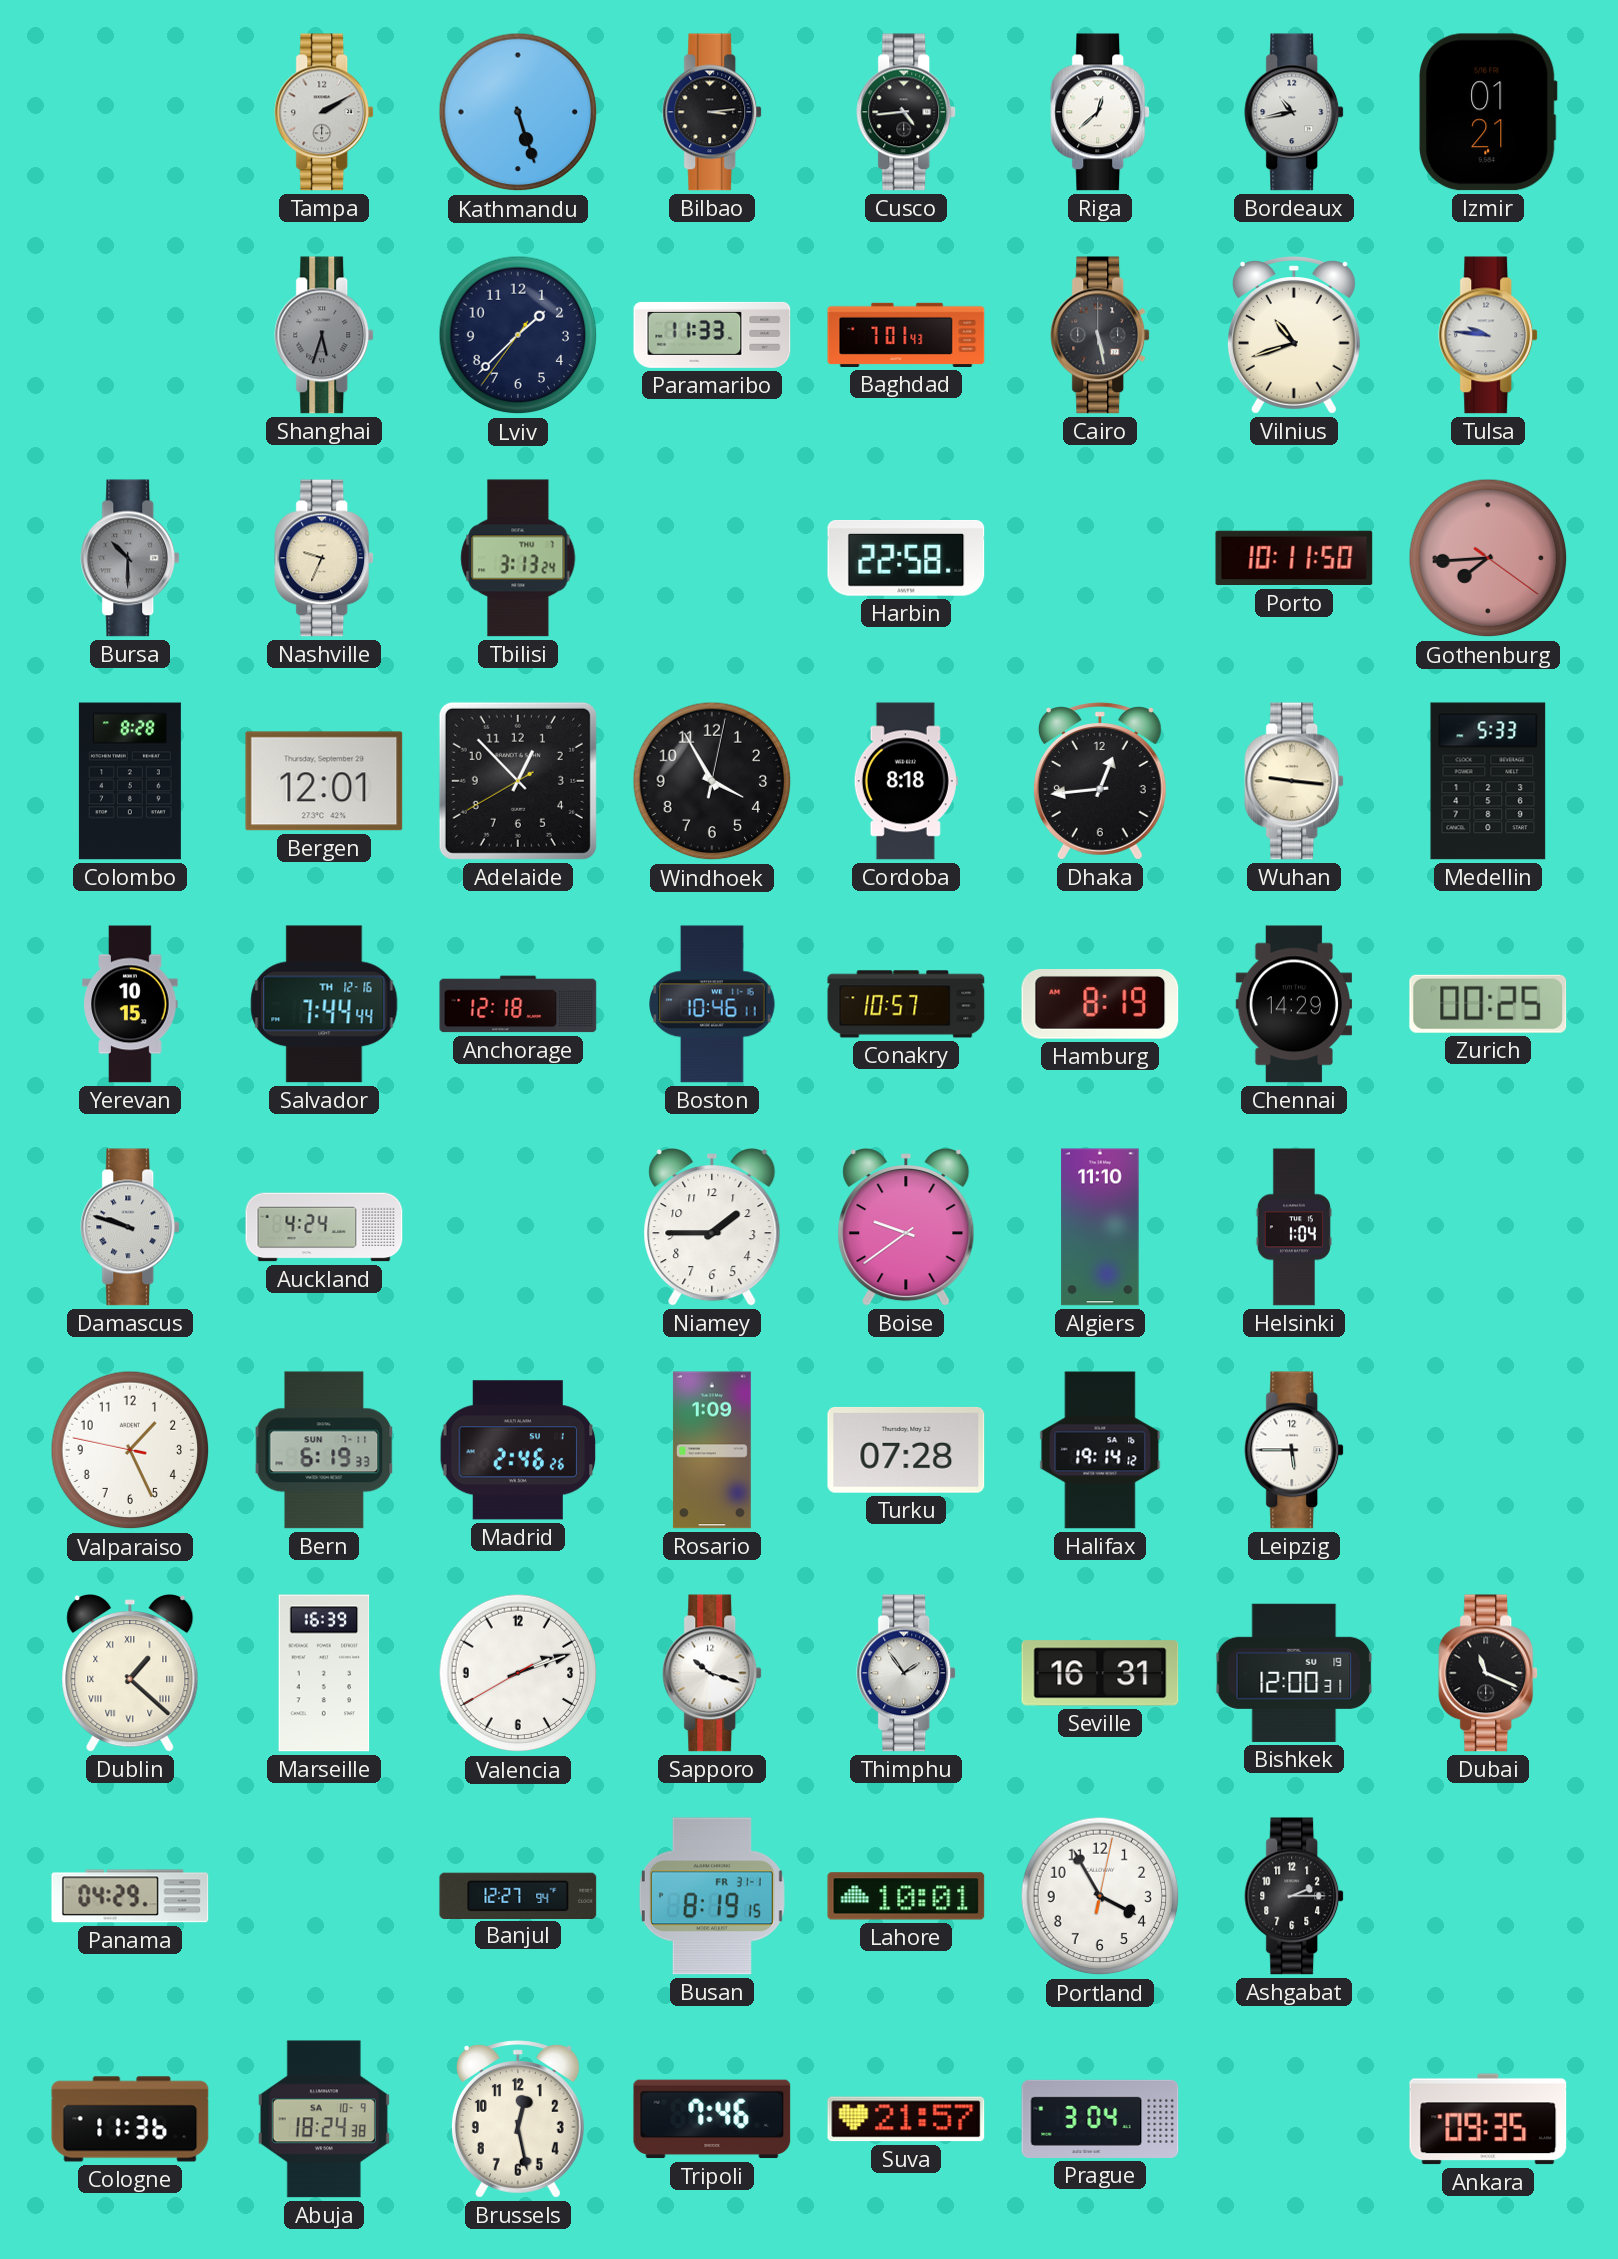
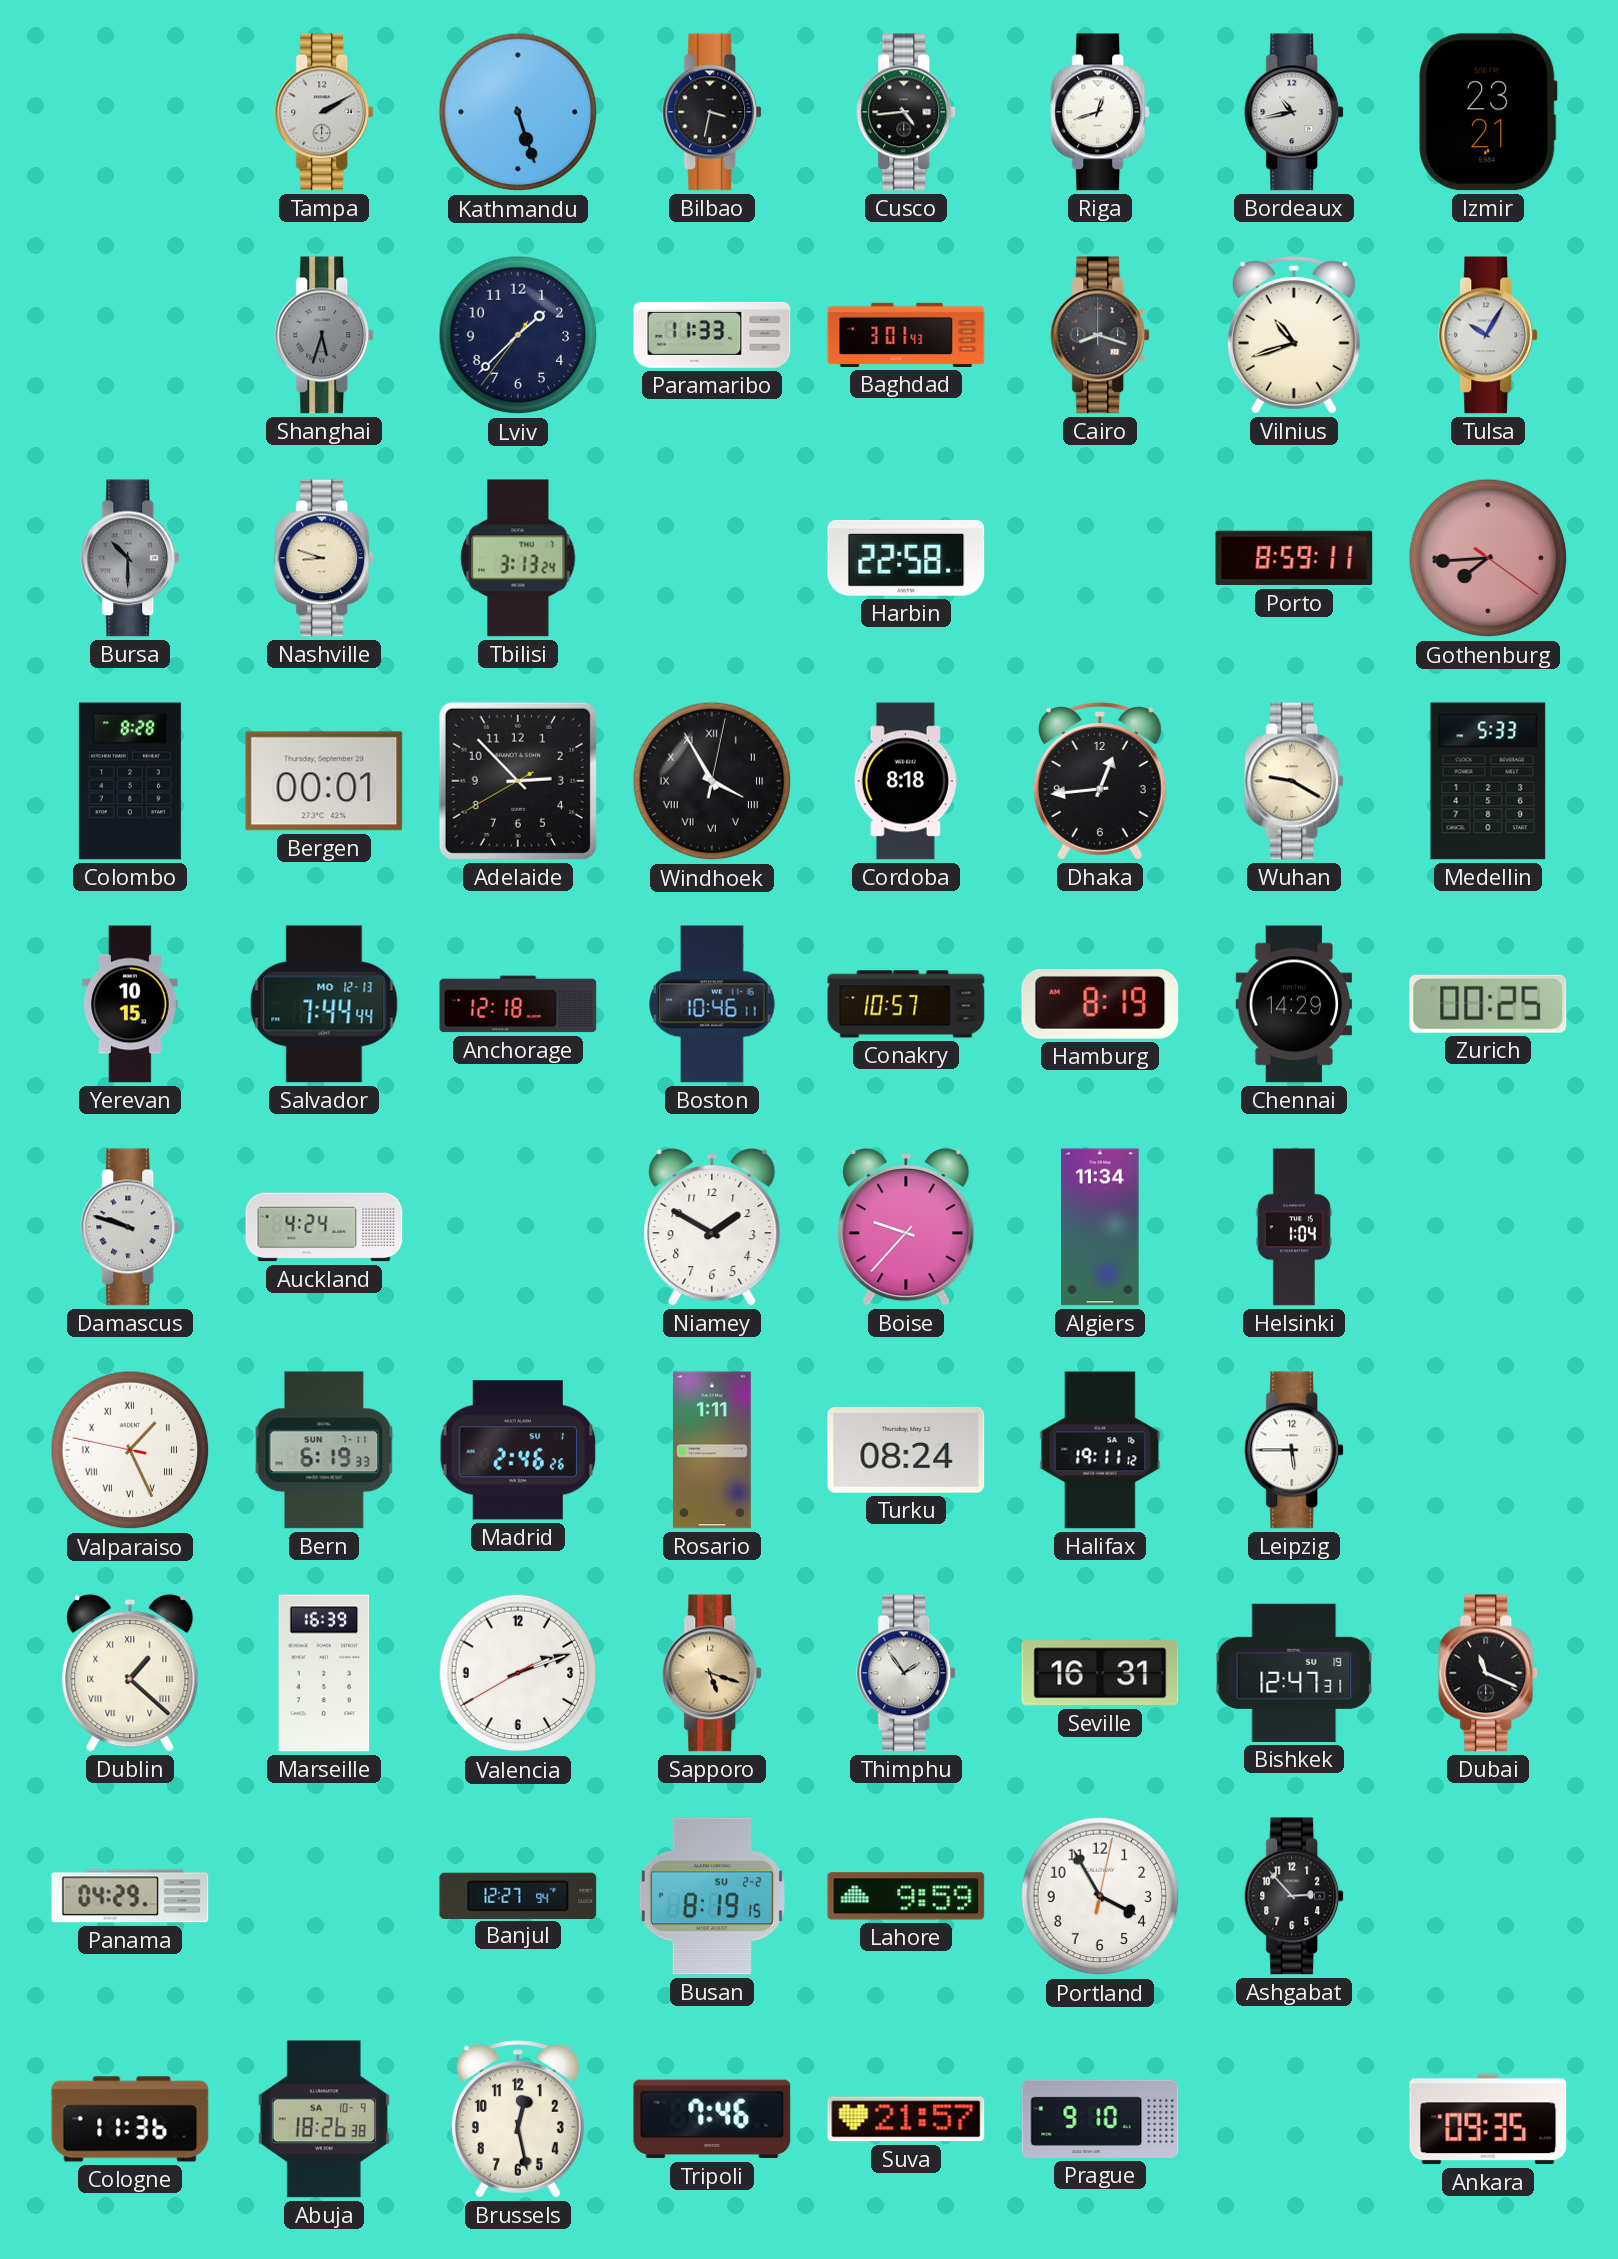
Bilbao: 3:14 -> 3:32 (713, 112)
Riga: 12:38 -> 12:42 (1101, 112)
Izmir: 01:21 -> 23:21 (1488, 112)
Baghdad: 7:01 -> 3:01 (906, 335)
Cairo: 5:28 -> 8:18 (1101, 335)
Tulsa: 9:46 -> 10:05 (1489, 335)
Nashville: 9:34 -> 8:48 (325, 558)
Porto: 10:11 -> 8:59 (1294, 558)
Bergen: 12:01 -> 00:01 (324, 781)
Adelaide: 12:52 -> 2:52 (518, 781)
Windhoek numerals: Arabic -> Roman (712, 781)
Wuhan: 9:16 -> 9:20 (1295, 781)
Salvador date: TH 12-16 -> MO 12-13 (324, 1004)
Niamey: 1:45 -> 1:50 (712, 1228)
Boise: 9:39 -> 9:37 (906, 1228)
Algiers: 11:10 -> 11:34 (1100, 1227)
Valparaiso numerals: Arabic -> Roman (130, 1450)
Rosario: 1:09 -> 1:11 (712, 1450)
Turku: 07:28 -> 08:24 (906, 1450)
Halifax: 19:14 -> 19:11 (1100, 1450)
Sapporo: 10:18 -> 5:18 (713, 1673)
Sapporo dial: white -> champagne (713, 1673)
Bishkek: 12:00 -> 12:47 (1294, 1673)
Busan date: FR 31-1 -> SU 2-2 (712, 1896)
Lahore: 10:01 -> 9:59 (906, 1896)
Ashgabat: 2:15 -> 2:53 (1295, 1896)
Abuja: 18:24 -> 18:26 (324, 2119)
Prague: 3:04 -> 9:10 (1100, 2119)
